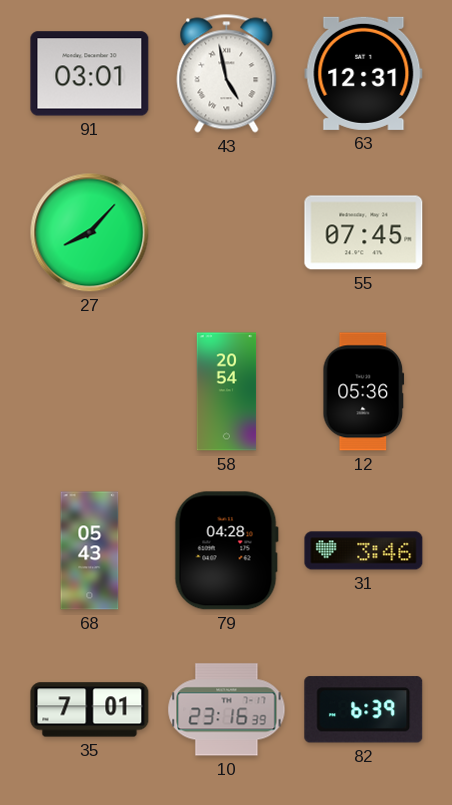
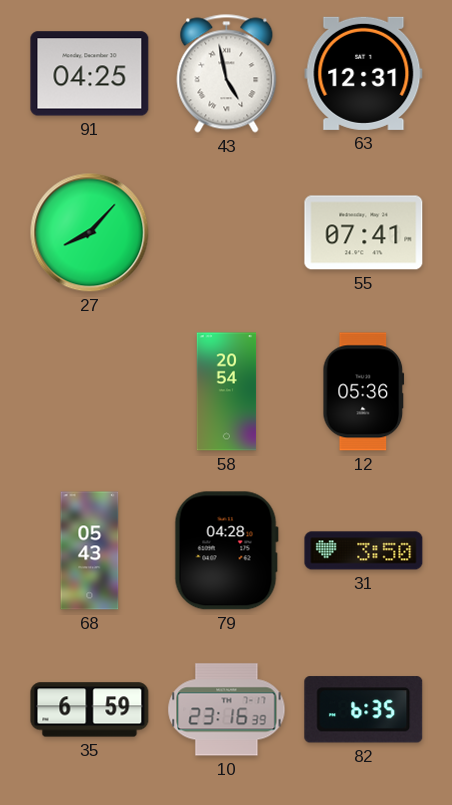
91: 03:01 -> 04:25 (90, 74)
55: 07:45 -> 07:41 (364, 233)
31: 3:46 -> 3:50 (364, 551)
35: 7:01 -> 6:59 (90, 710)
82: 6:39 -> 6:35 (364, 710)
